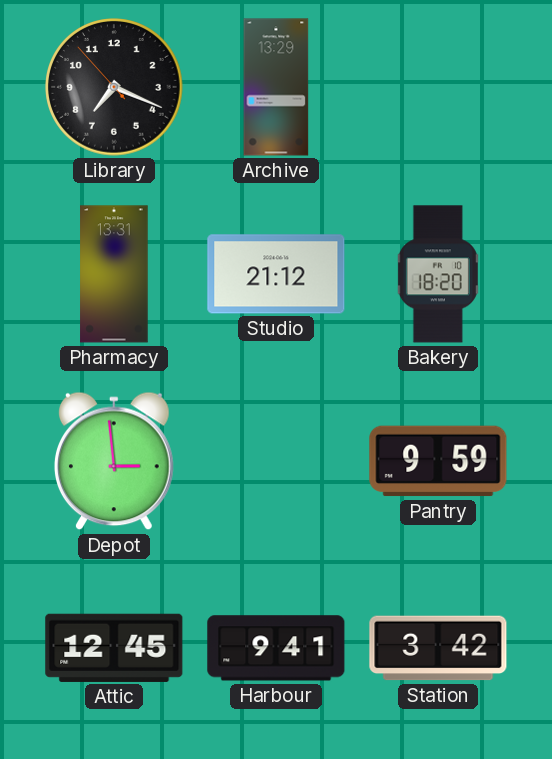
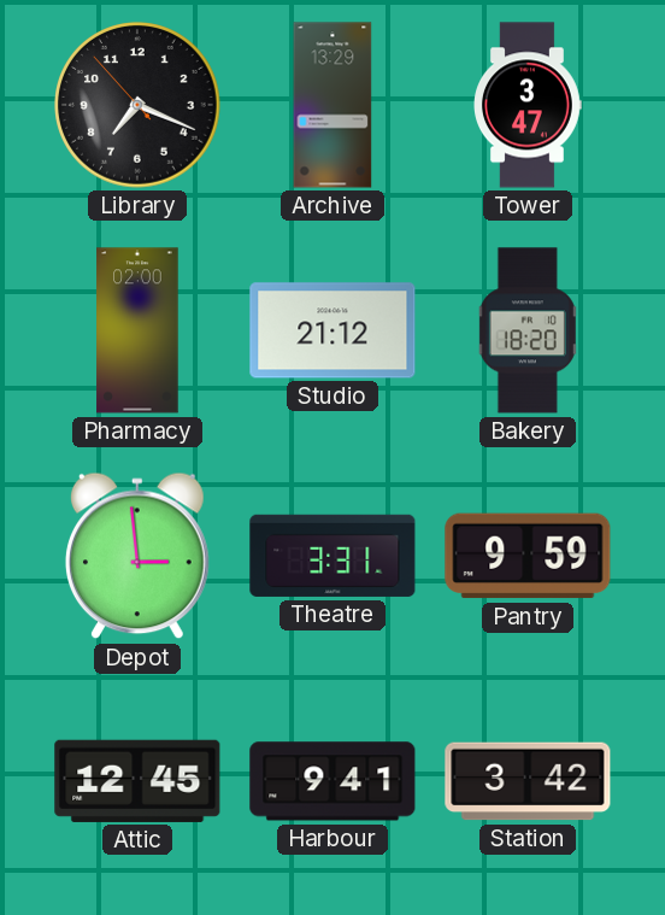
Tower: none -> 3:47 (528, 105)
Pharmacy: 13:31 -> 02:00 (137, 330)
Theatre: none -> 3:31 (332, 556)
